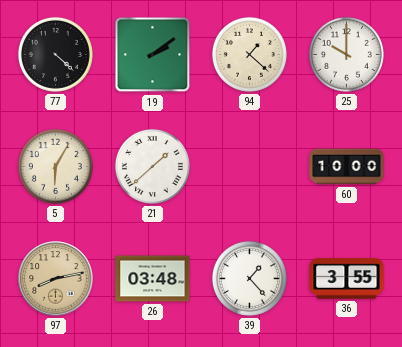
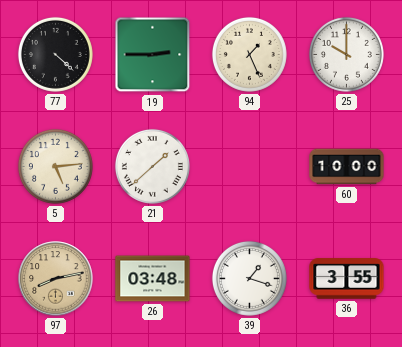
19: 2:09 -> 2:45 (153, 55)
94: 1:22 -> 1:26 (249, 54)
5: 6:05 -> 5:14 (55, 166)
39: 1:23 -> 1:18 (249, 278)
